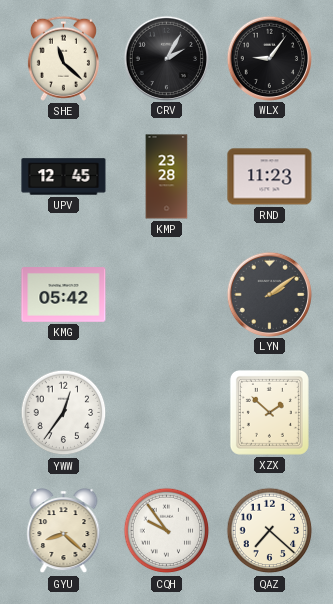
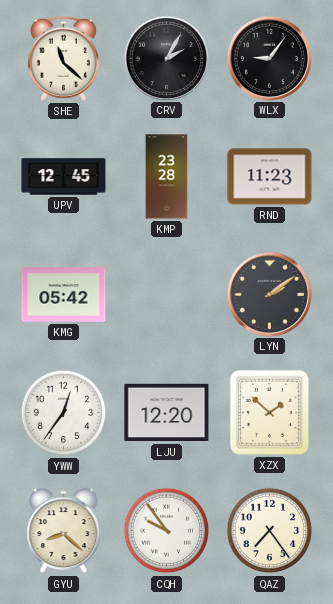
LJU: none -> 12:20 (167, 413)
QAZ: 7:22 -> 7:24 (270, 531)
